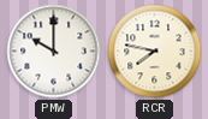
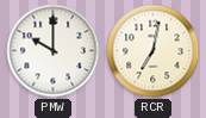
RCR: 7:47 -> 7:02 (154, 51)
